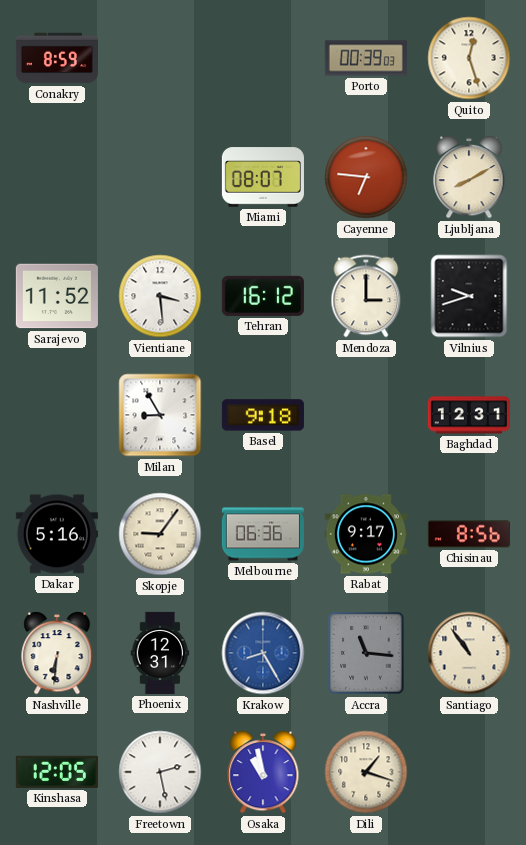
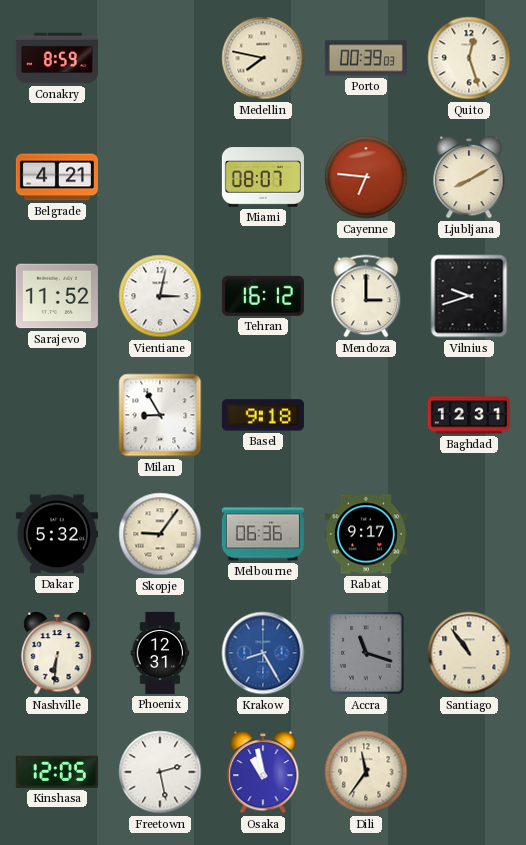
Medellin: none -> 7:47 (263, 58)
Belgrade: none -> 4:21 (57, 177)
Vientiane: 3:29 -> 3:02 (160, 296)
Dakar: 5:16 -> 5:32 (57, 534)
Chisinau: 8:56 -> none (469, 534)
Accra: 11:16 -> 11:18 (366, 653)
Dili: 1:18 -> 11:36 (366, 772)
